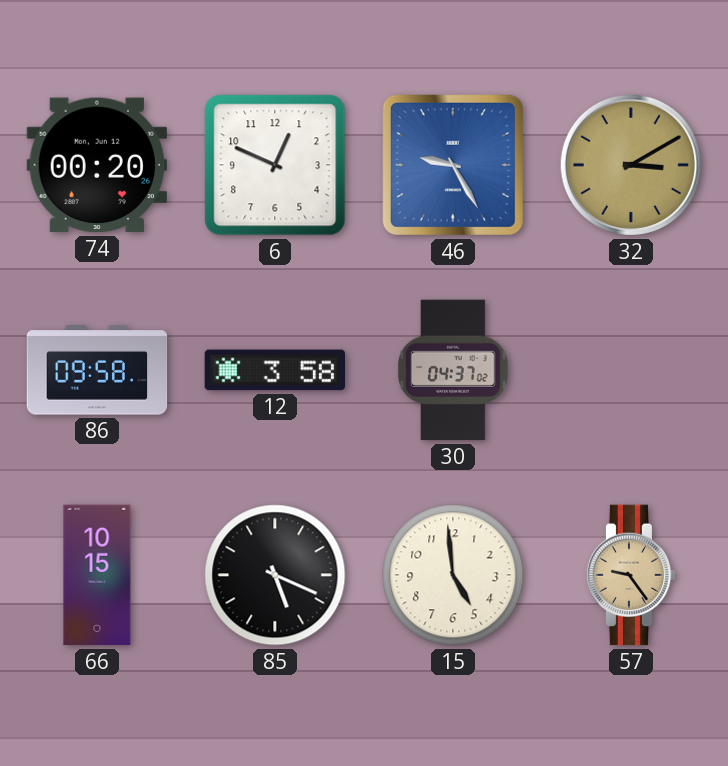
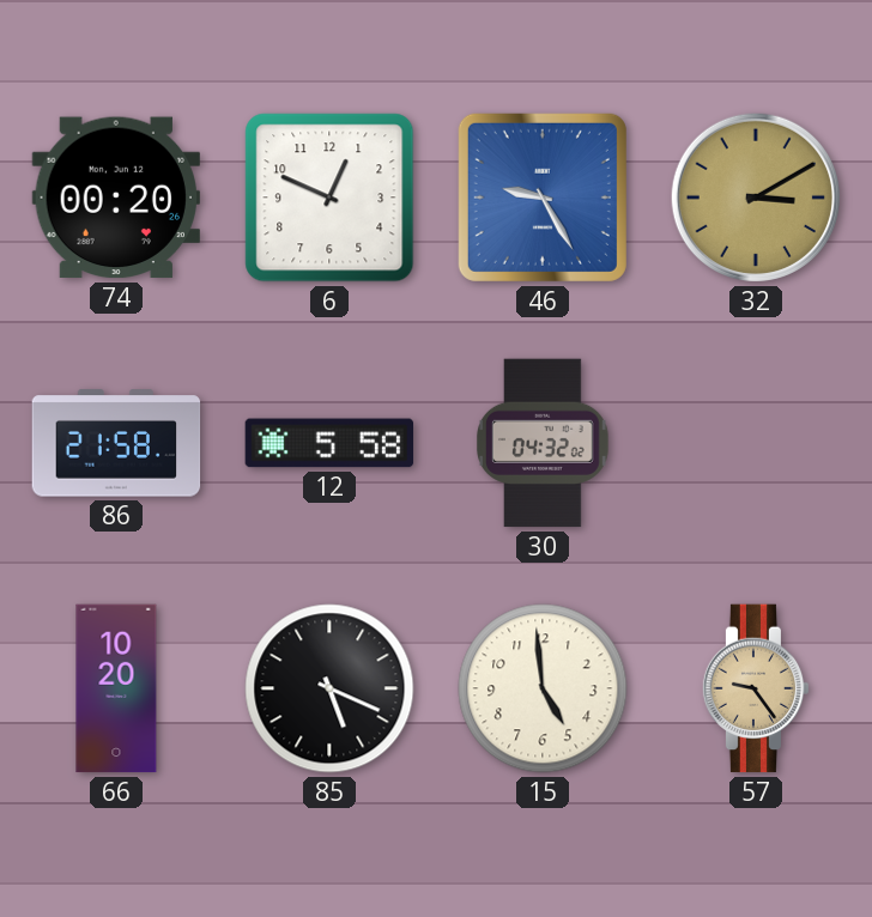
86: 09:58 -> 21:58 (116, 443)
12: 3:58 -> 5:58 (329, 443)
30: 04:37 -> 04:32 (544, 443)
66: 10:15 -> 10:20 (116, 688)
